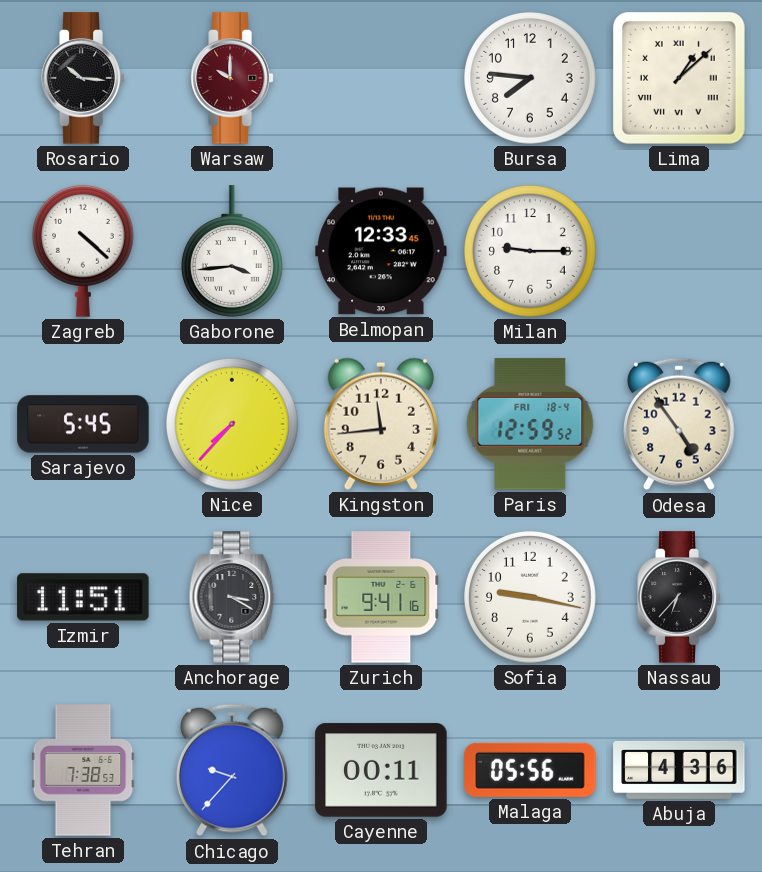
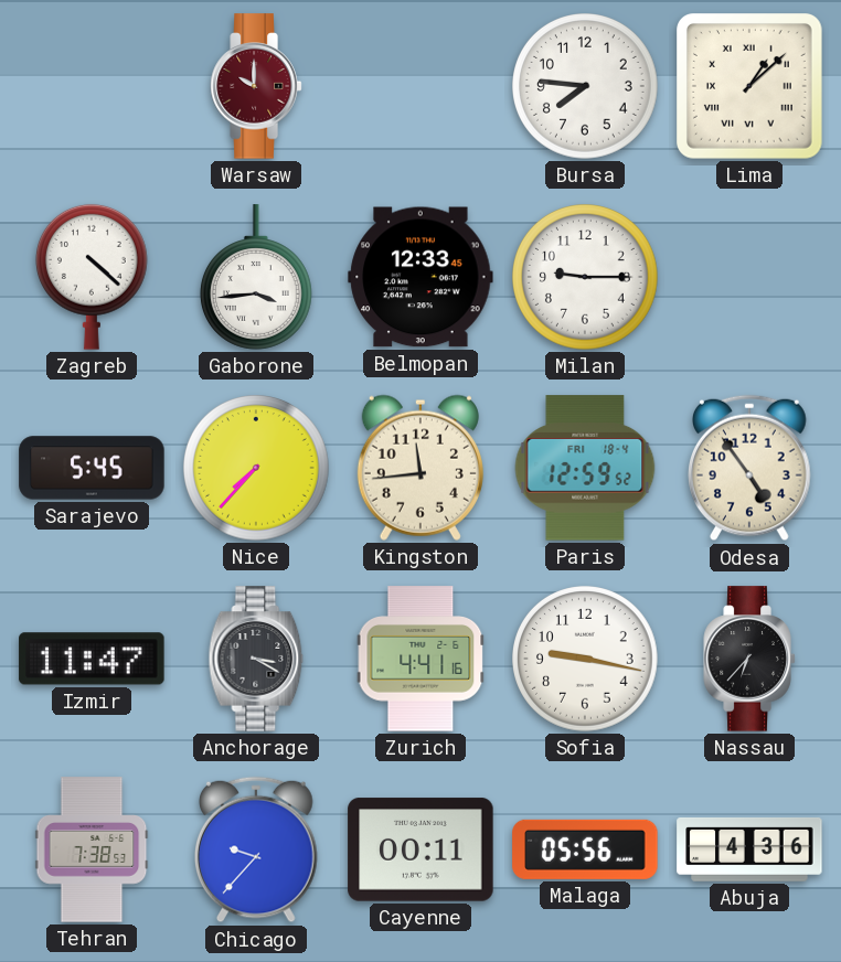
Rosario: 10:16 -> none (83, 78)
Izmir: 11:51 -> 11:47 (92, 659)
Zurich: 9:41 -> 4:41 (420, 659)
